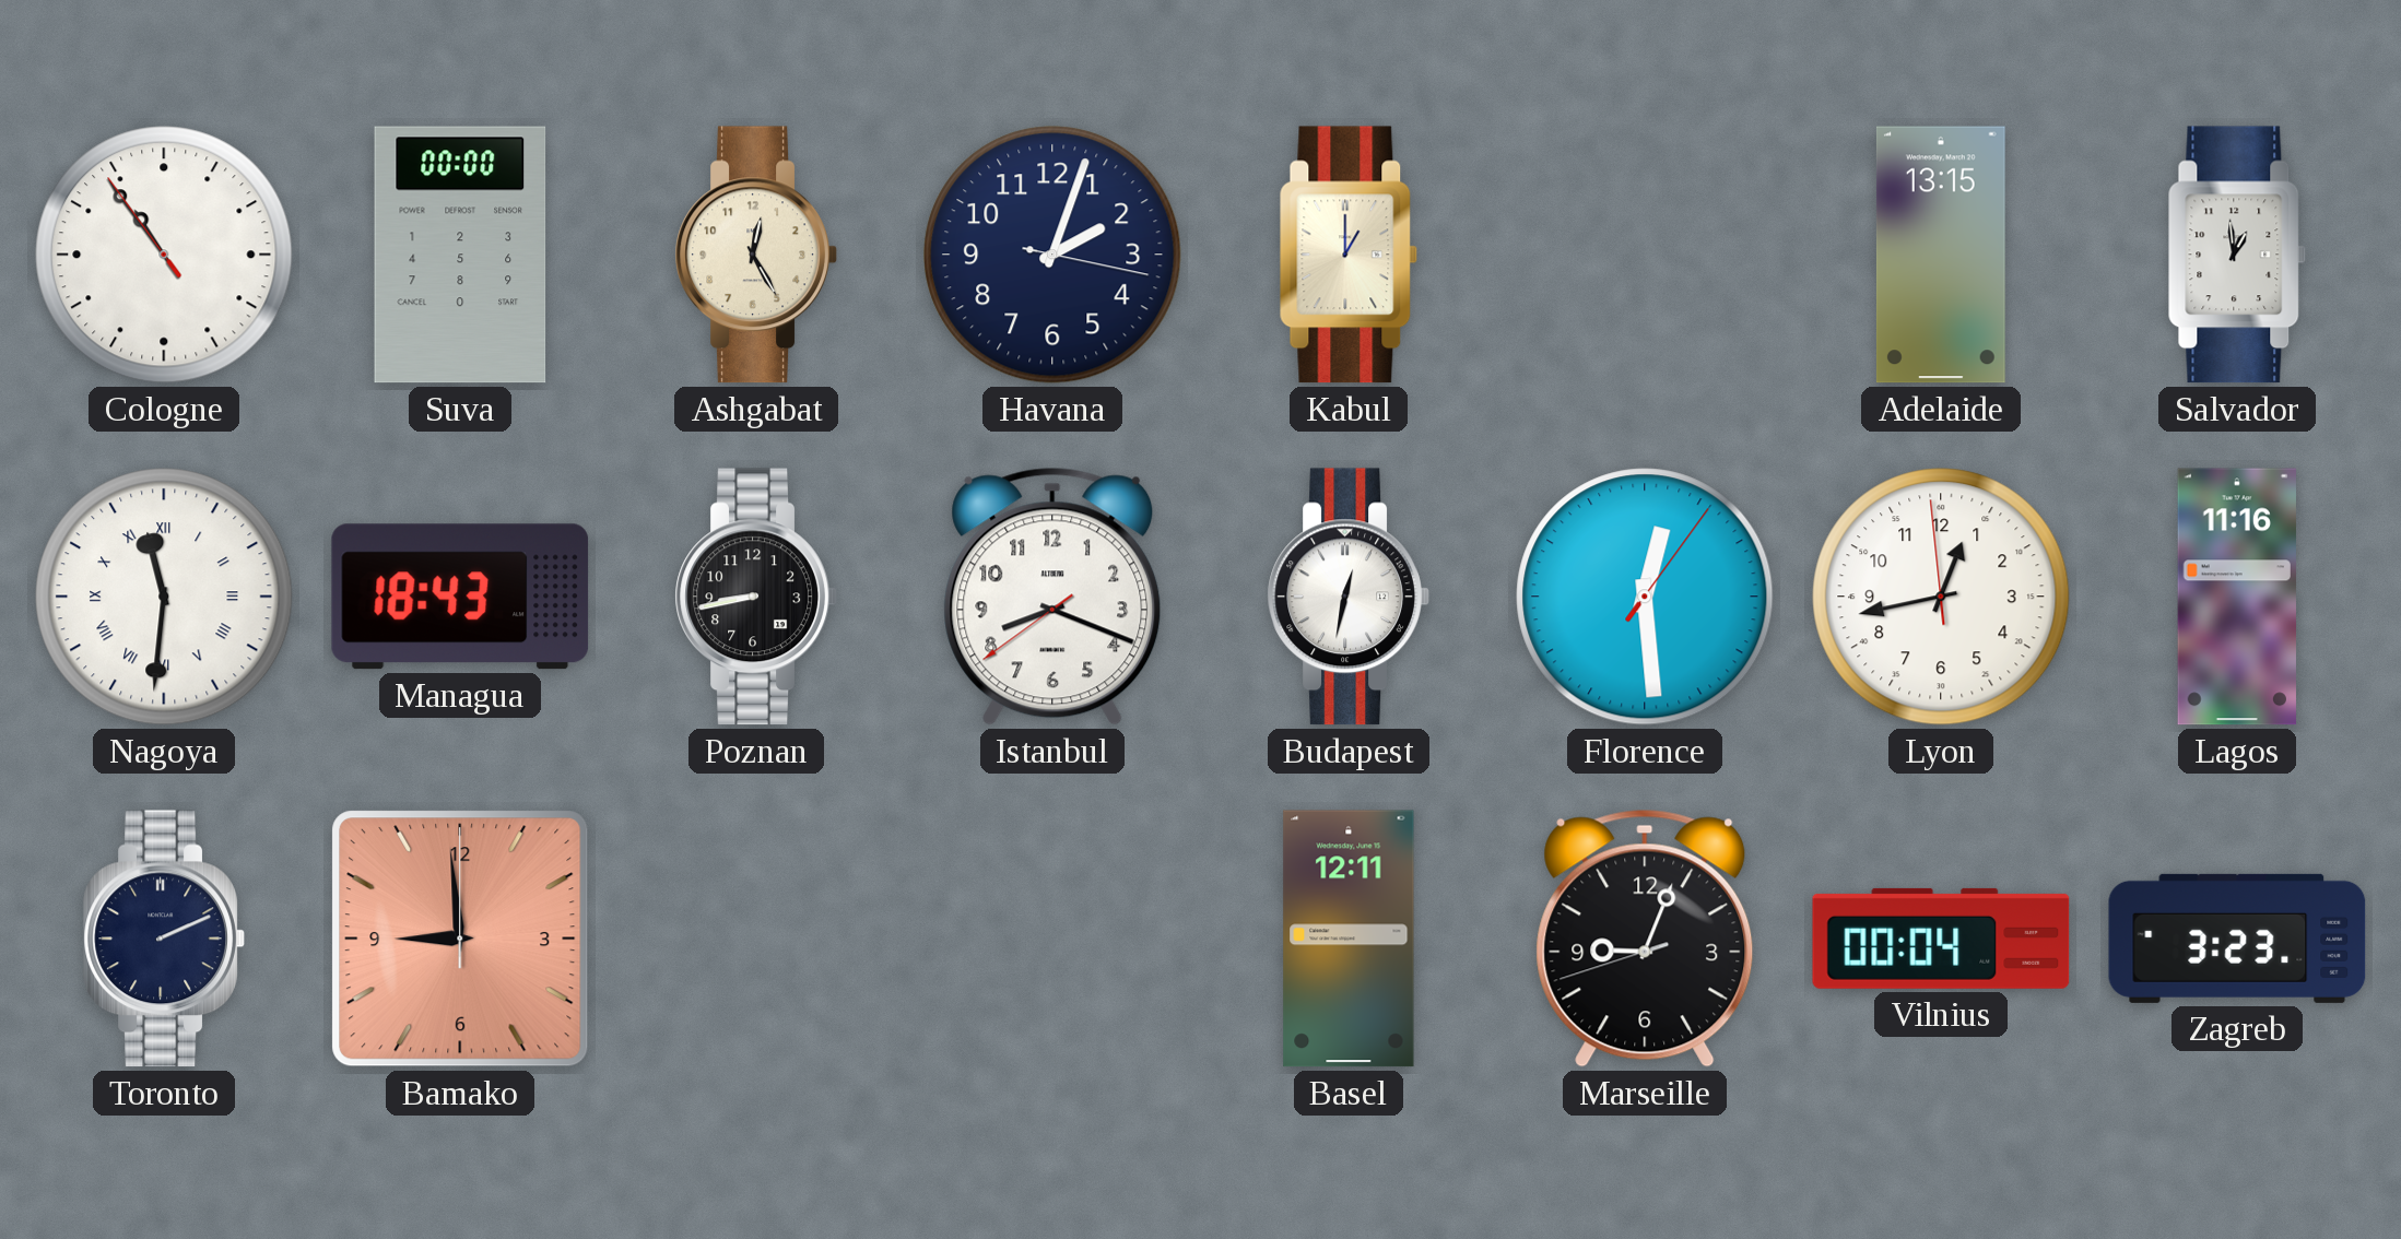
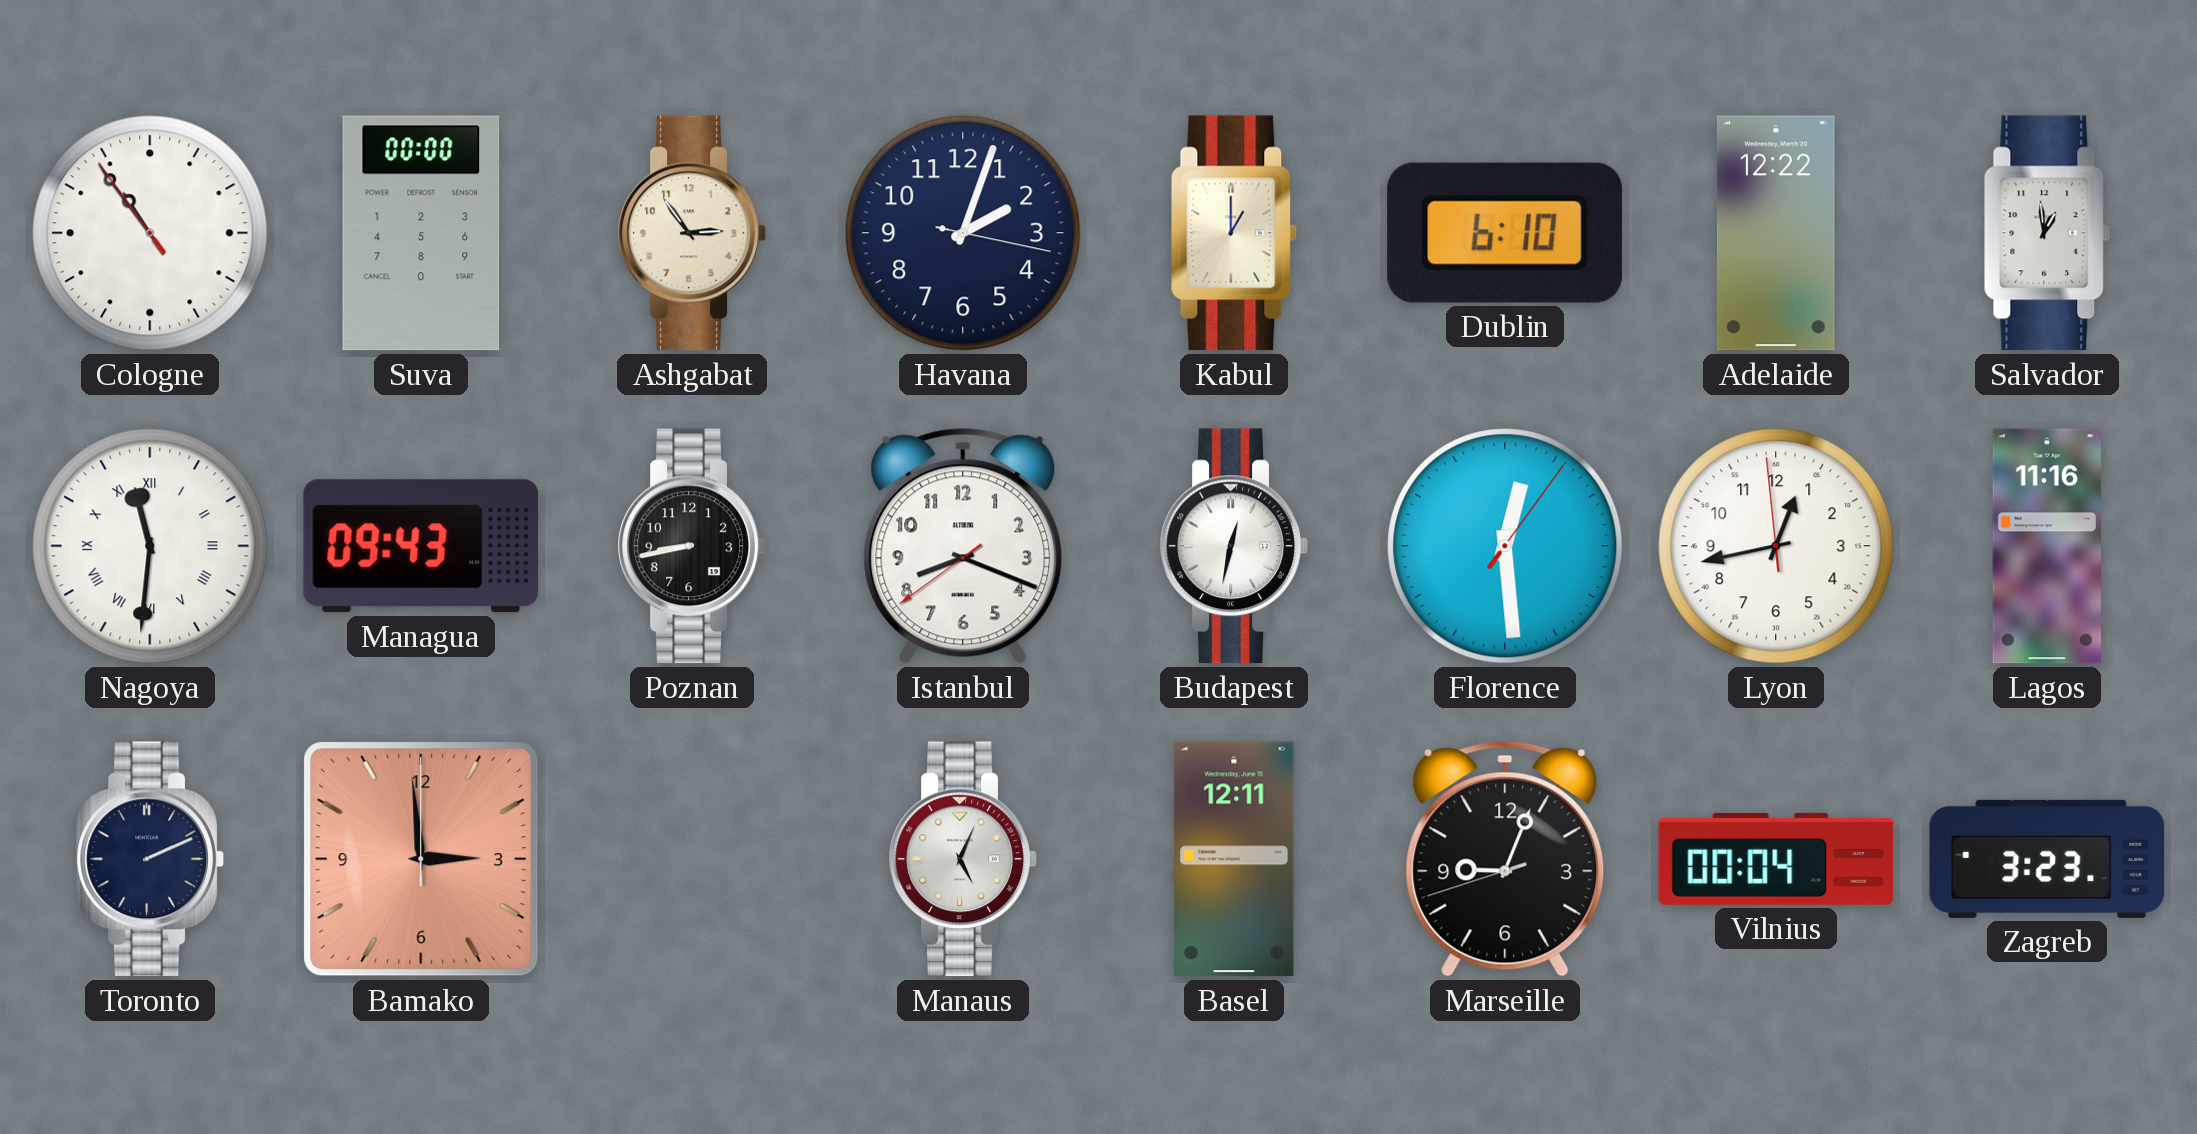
Ashgabat: 12:25 -> 2:54 (692, 233)
Dublin: none -> 6:10 (1505, 233)
Adelaide: 13:15 -> 12:22 (1776, 233)
Managua: 18:43 -> 09:43 (421, 546)
Bamako: 8:59 -> 2:59 (421, 859)
Manaus: none -> 5:04 (963, 859)
